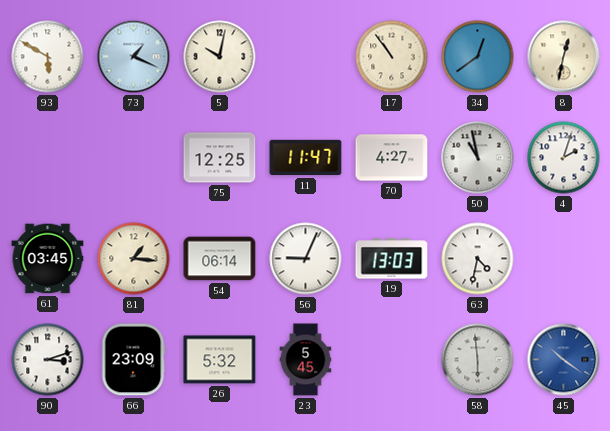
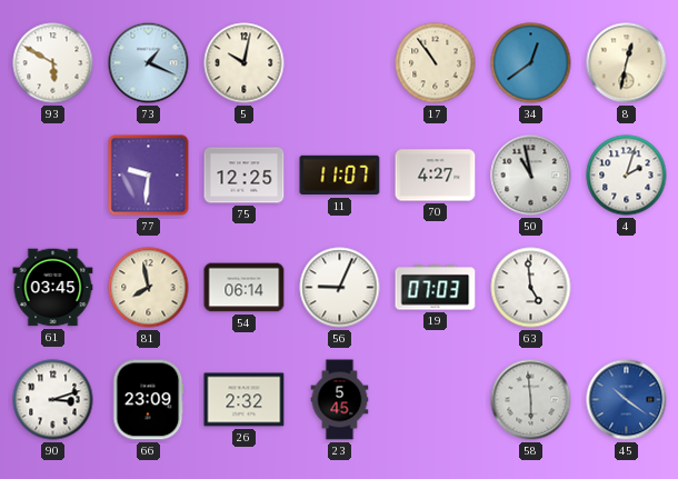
77: none -> 9:31 (149, 176)
11: 11:47 -> 11:07 (340, 176)
81: 1:16 -> 7:58 (149, 288)
19: 13:03 -> 07:03 (436, 288)
63: 4:32 -> 4:59 (531, 288)
26: 5:32 -> 2:32 (245, 400)
